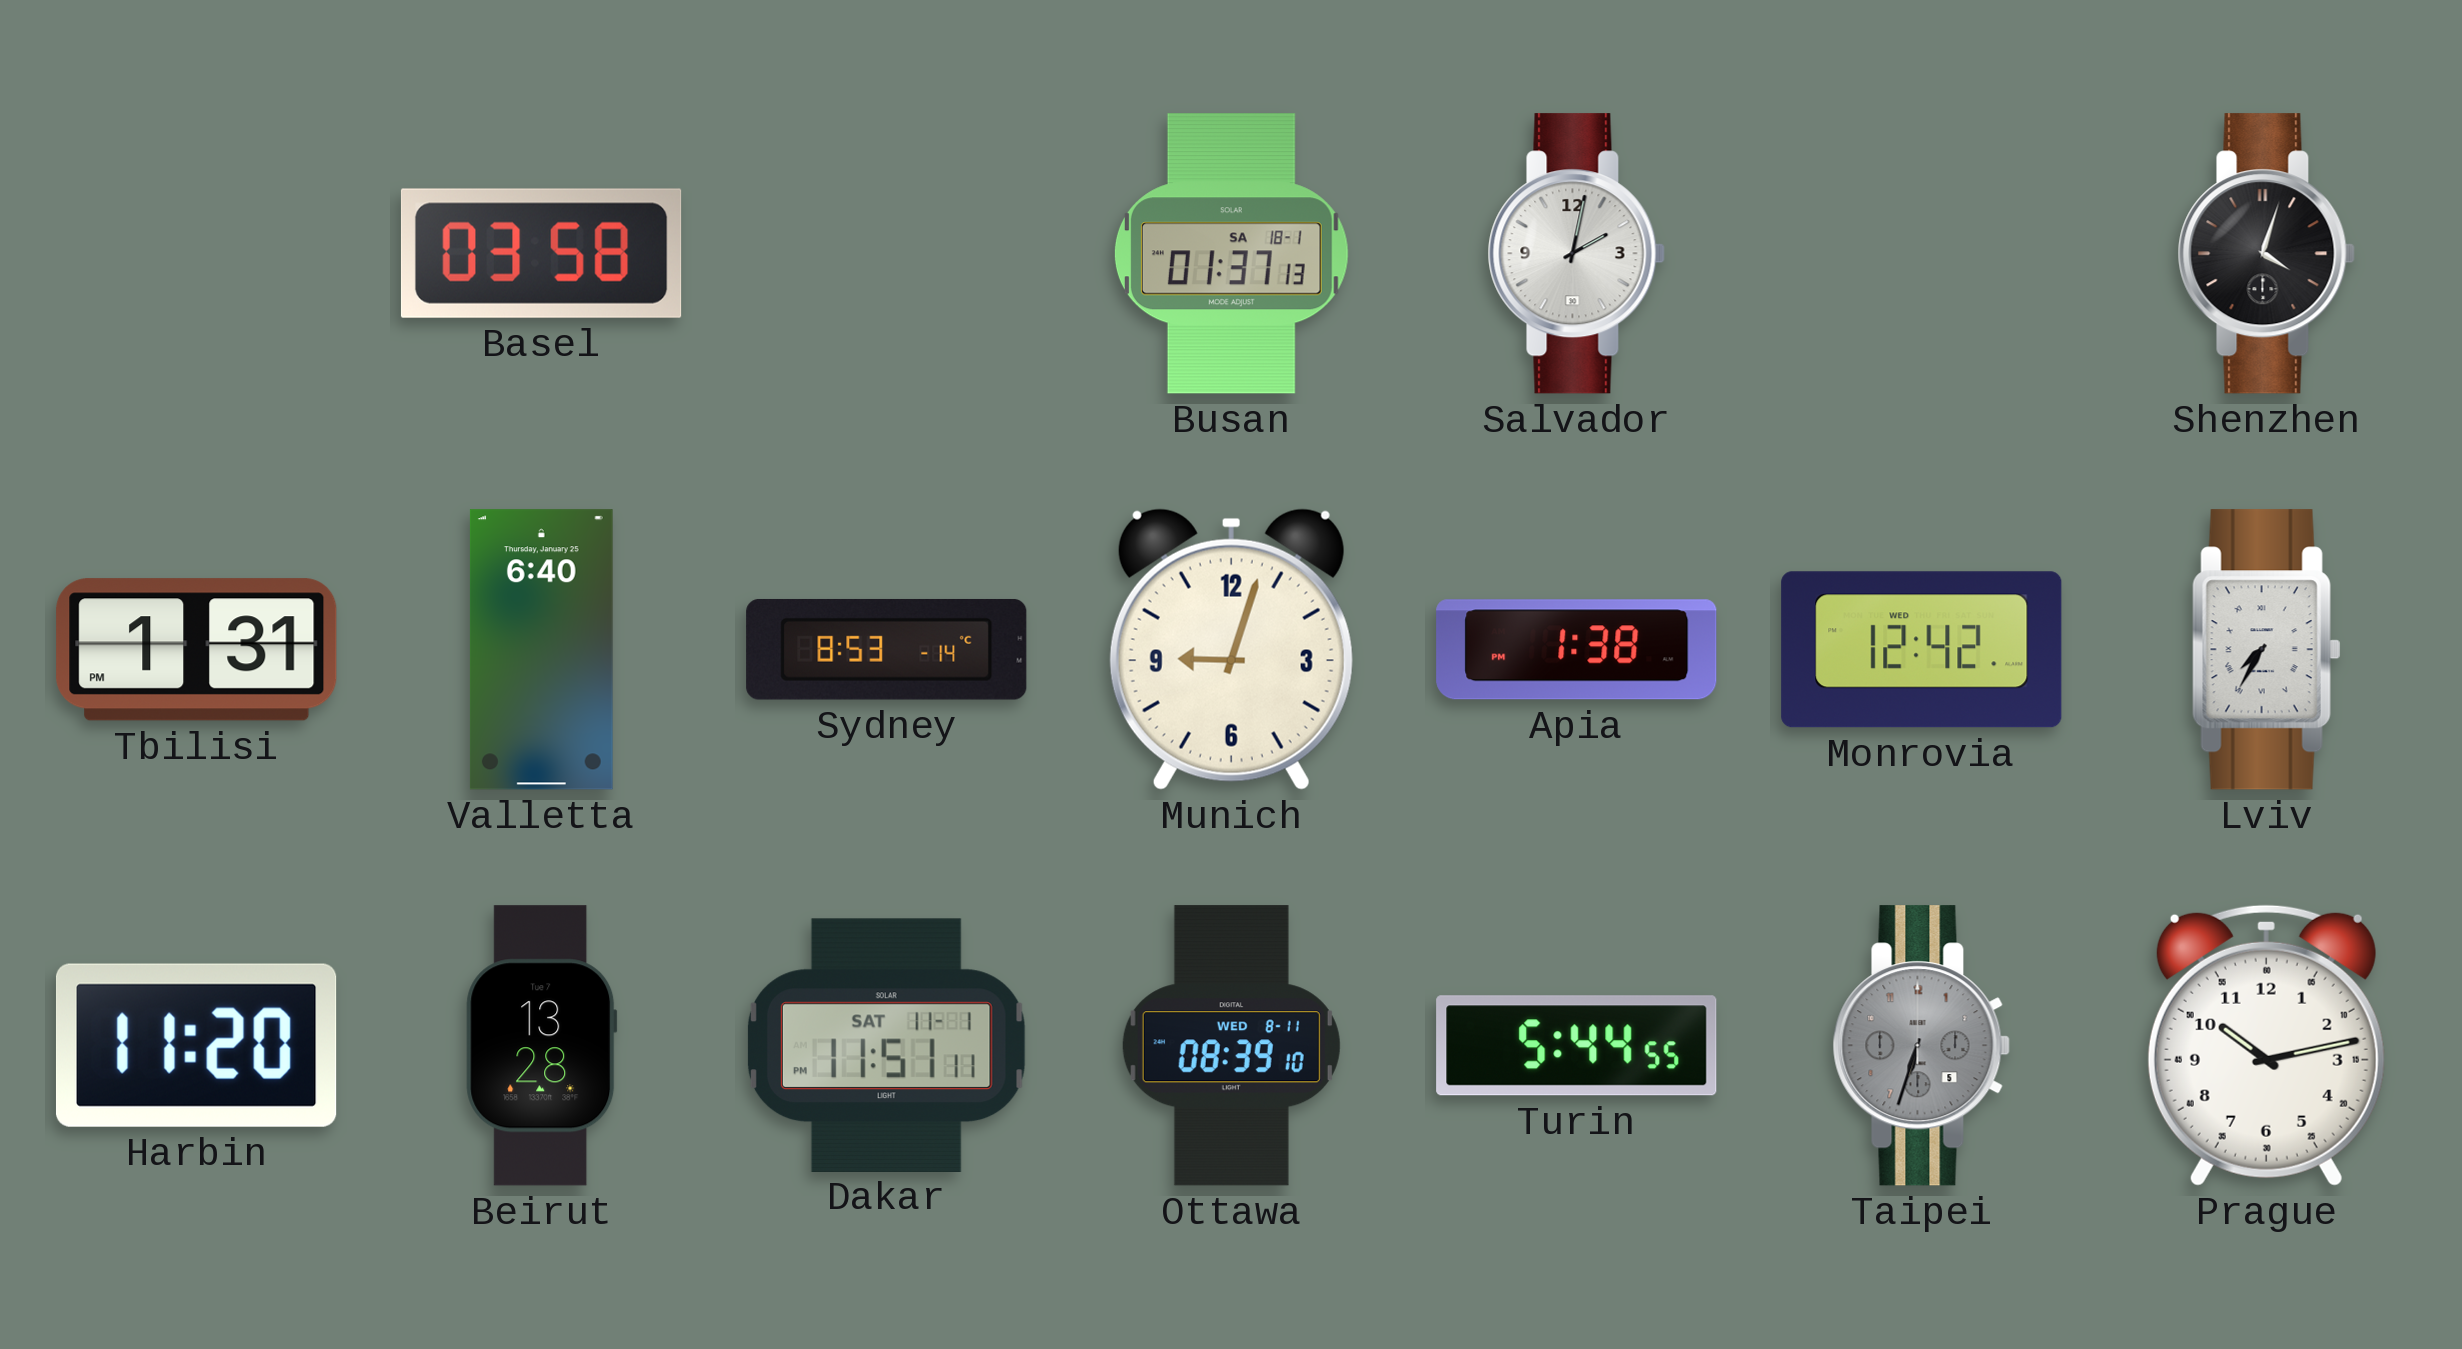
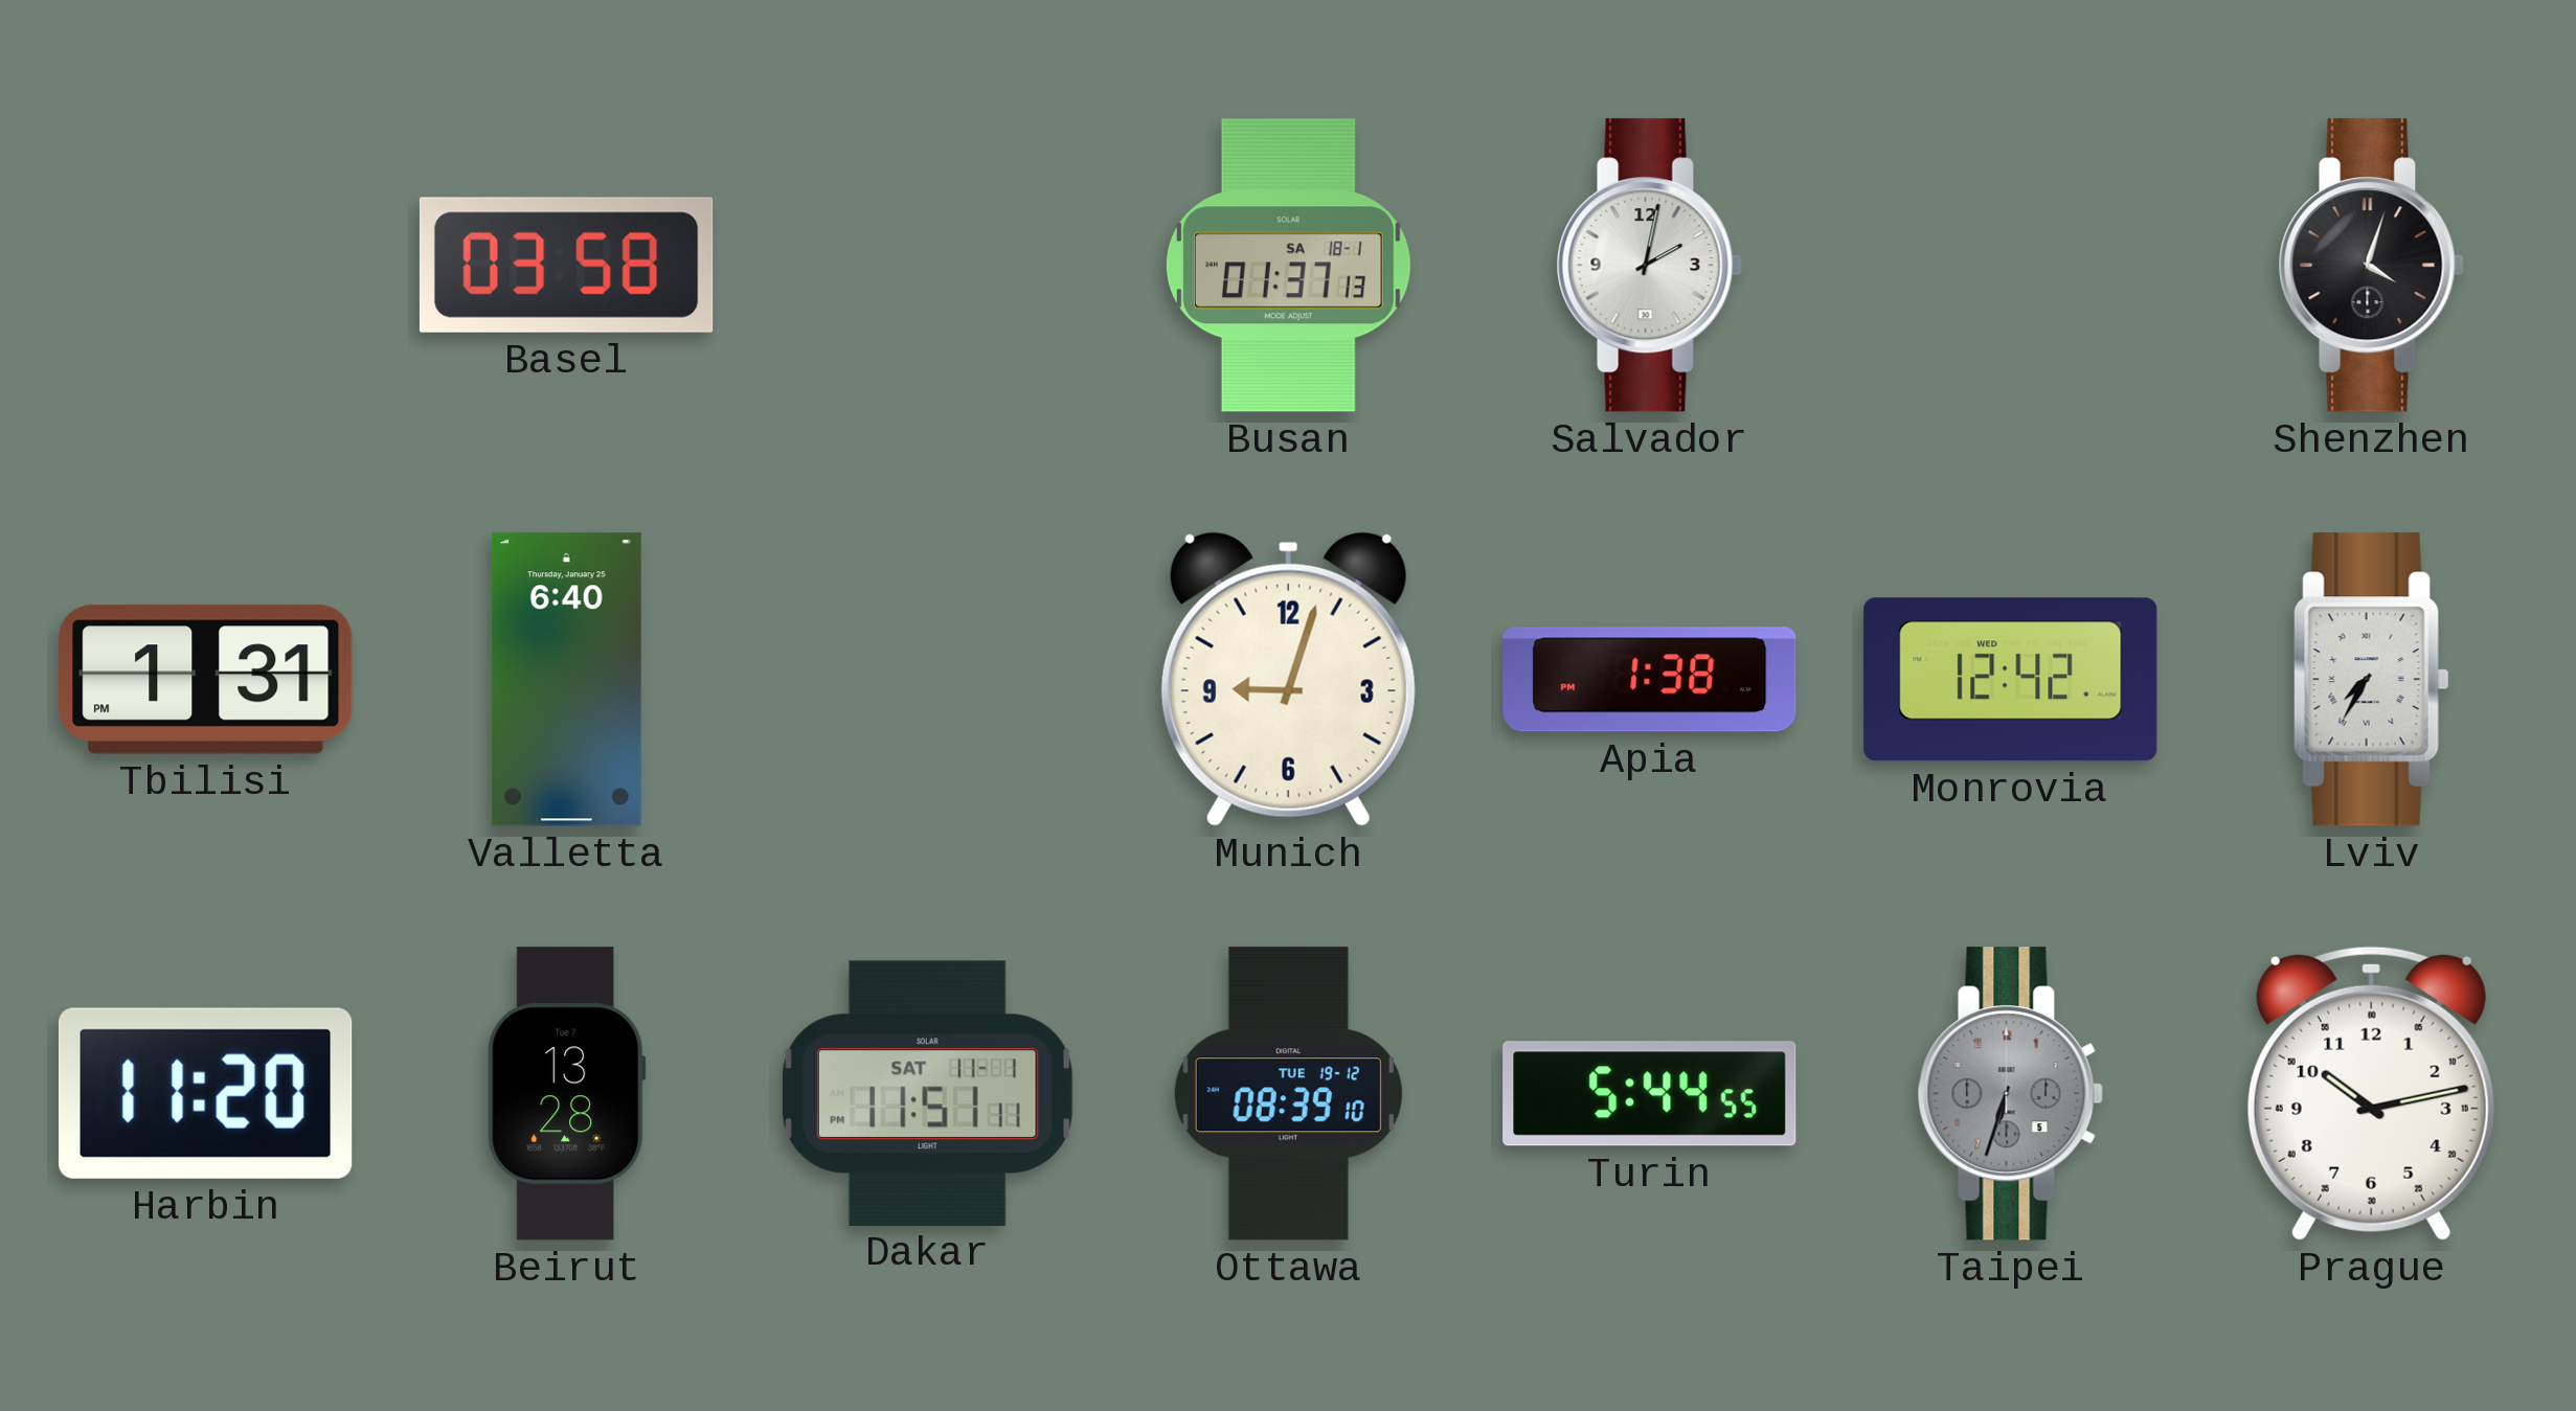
Sydney: 8:53 -> none (887, 649)
Ottawa date: WED 8-11 -> TUE 19-12 (1288, 1094)
